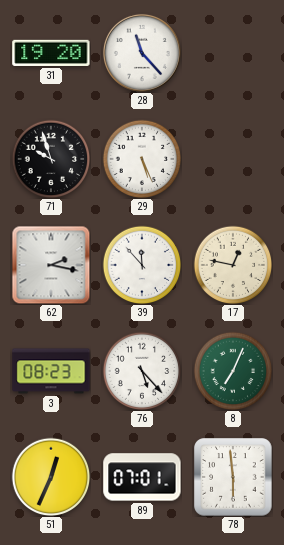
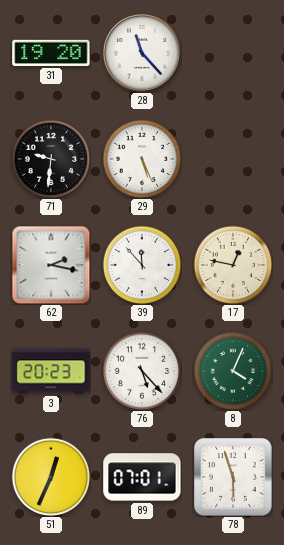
71: 9:57 -> 9:31 (51, 159)
3: 08:23 -> 20:23 (51, 371)
8: 7:04 -> 4:04 (233, 371)
78: 5:59 -> 5:57 (233, 477)
